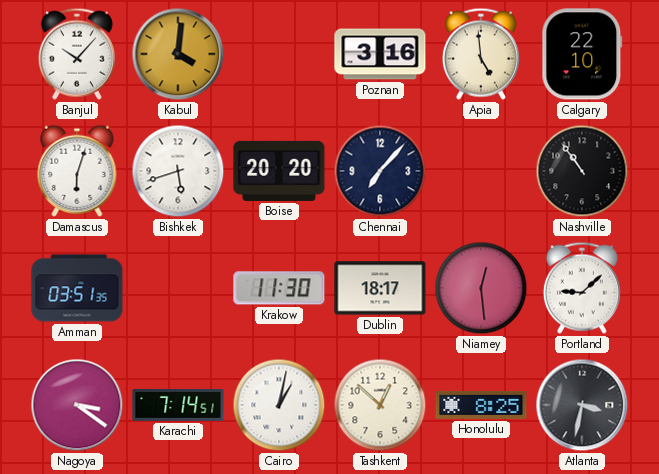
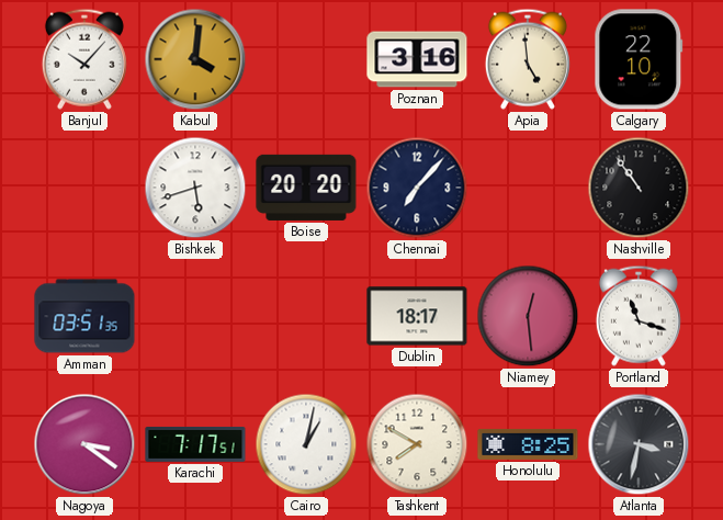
Damascus: 6:03 -> none (77, 171)
Krakow: 11:30 -> none (279, 288)
Portland: 9:08 -> 11:18 (639, 316)
Karachi: 7:14 -> 7:17 (195, 444)
Tashkent: 12:52 -> 7:50 (417, 444)
